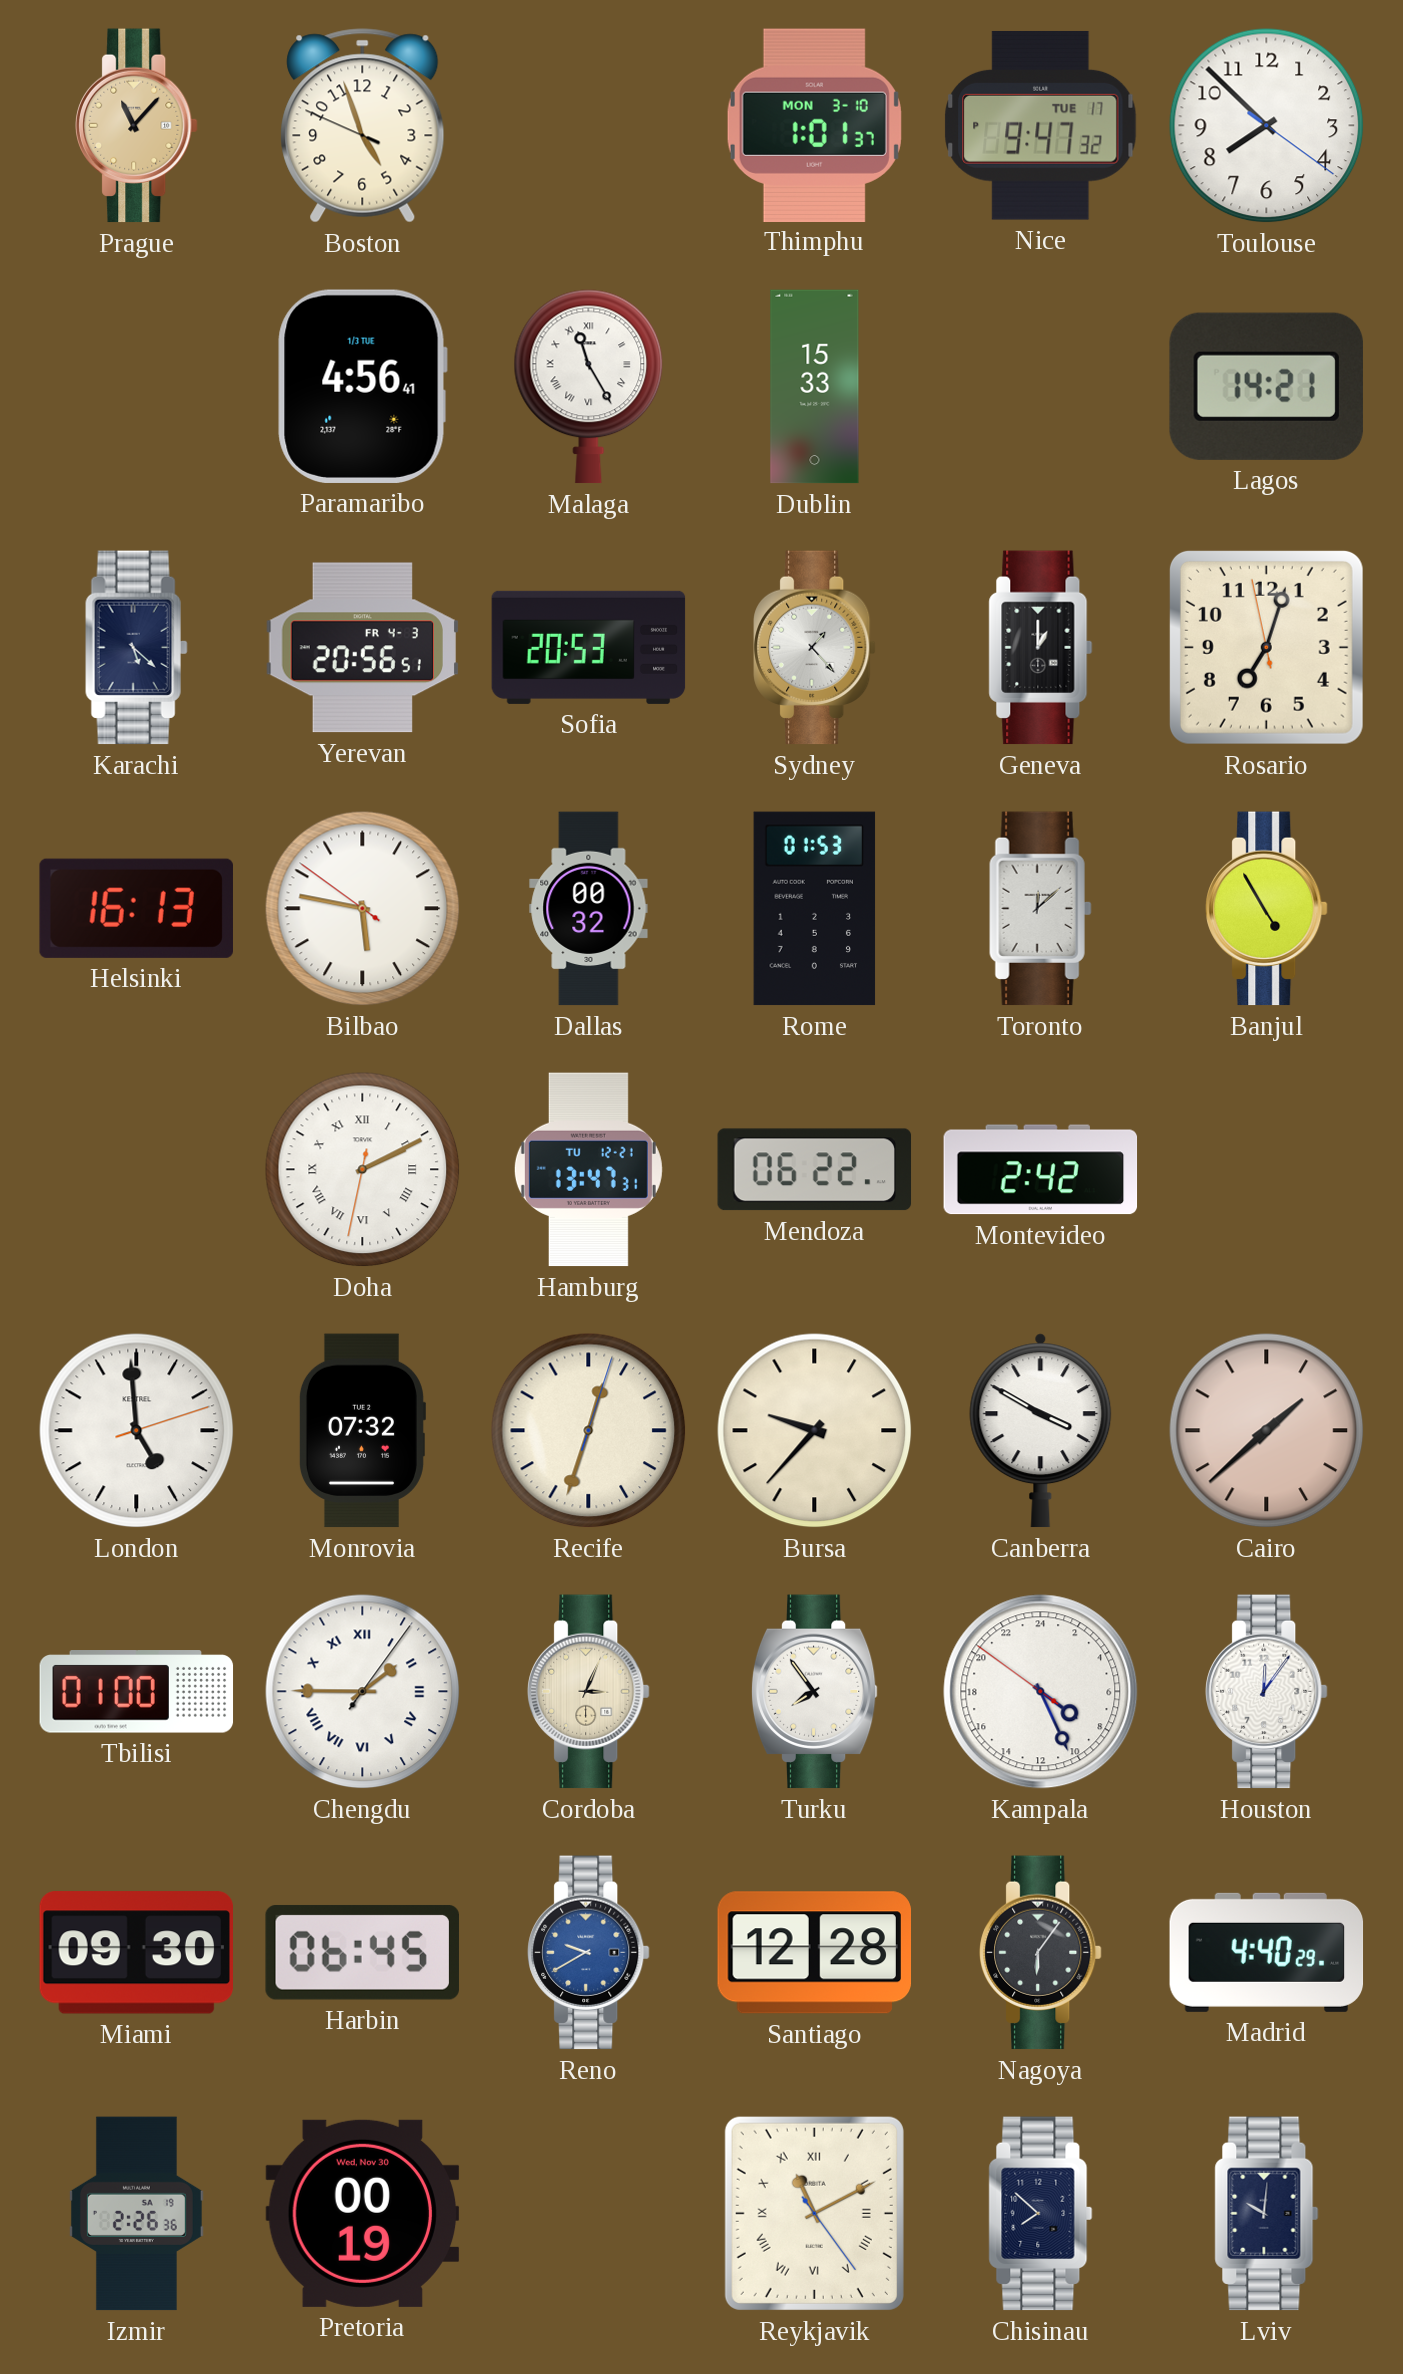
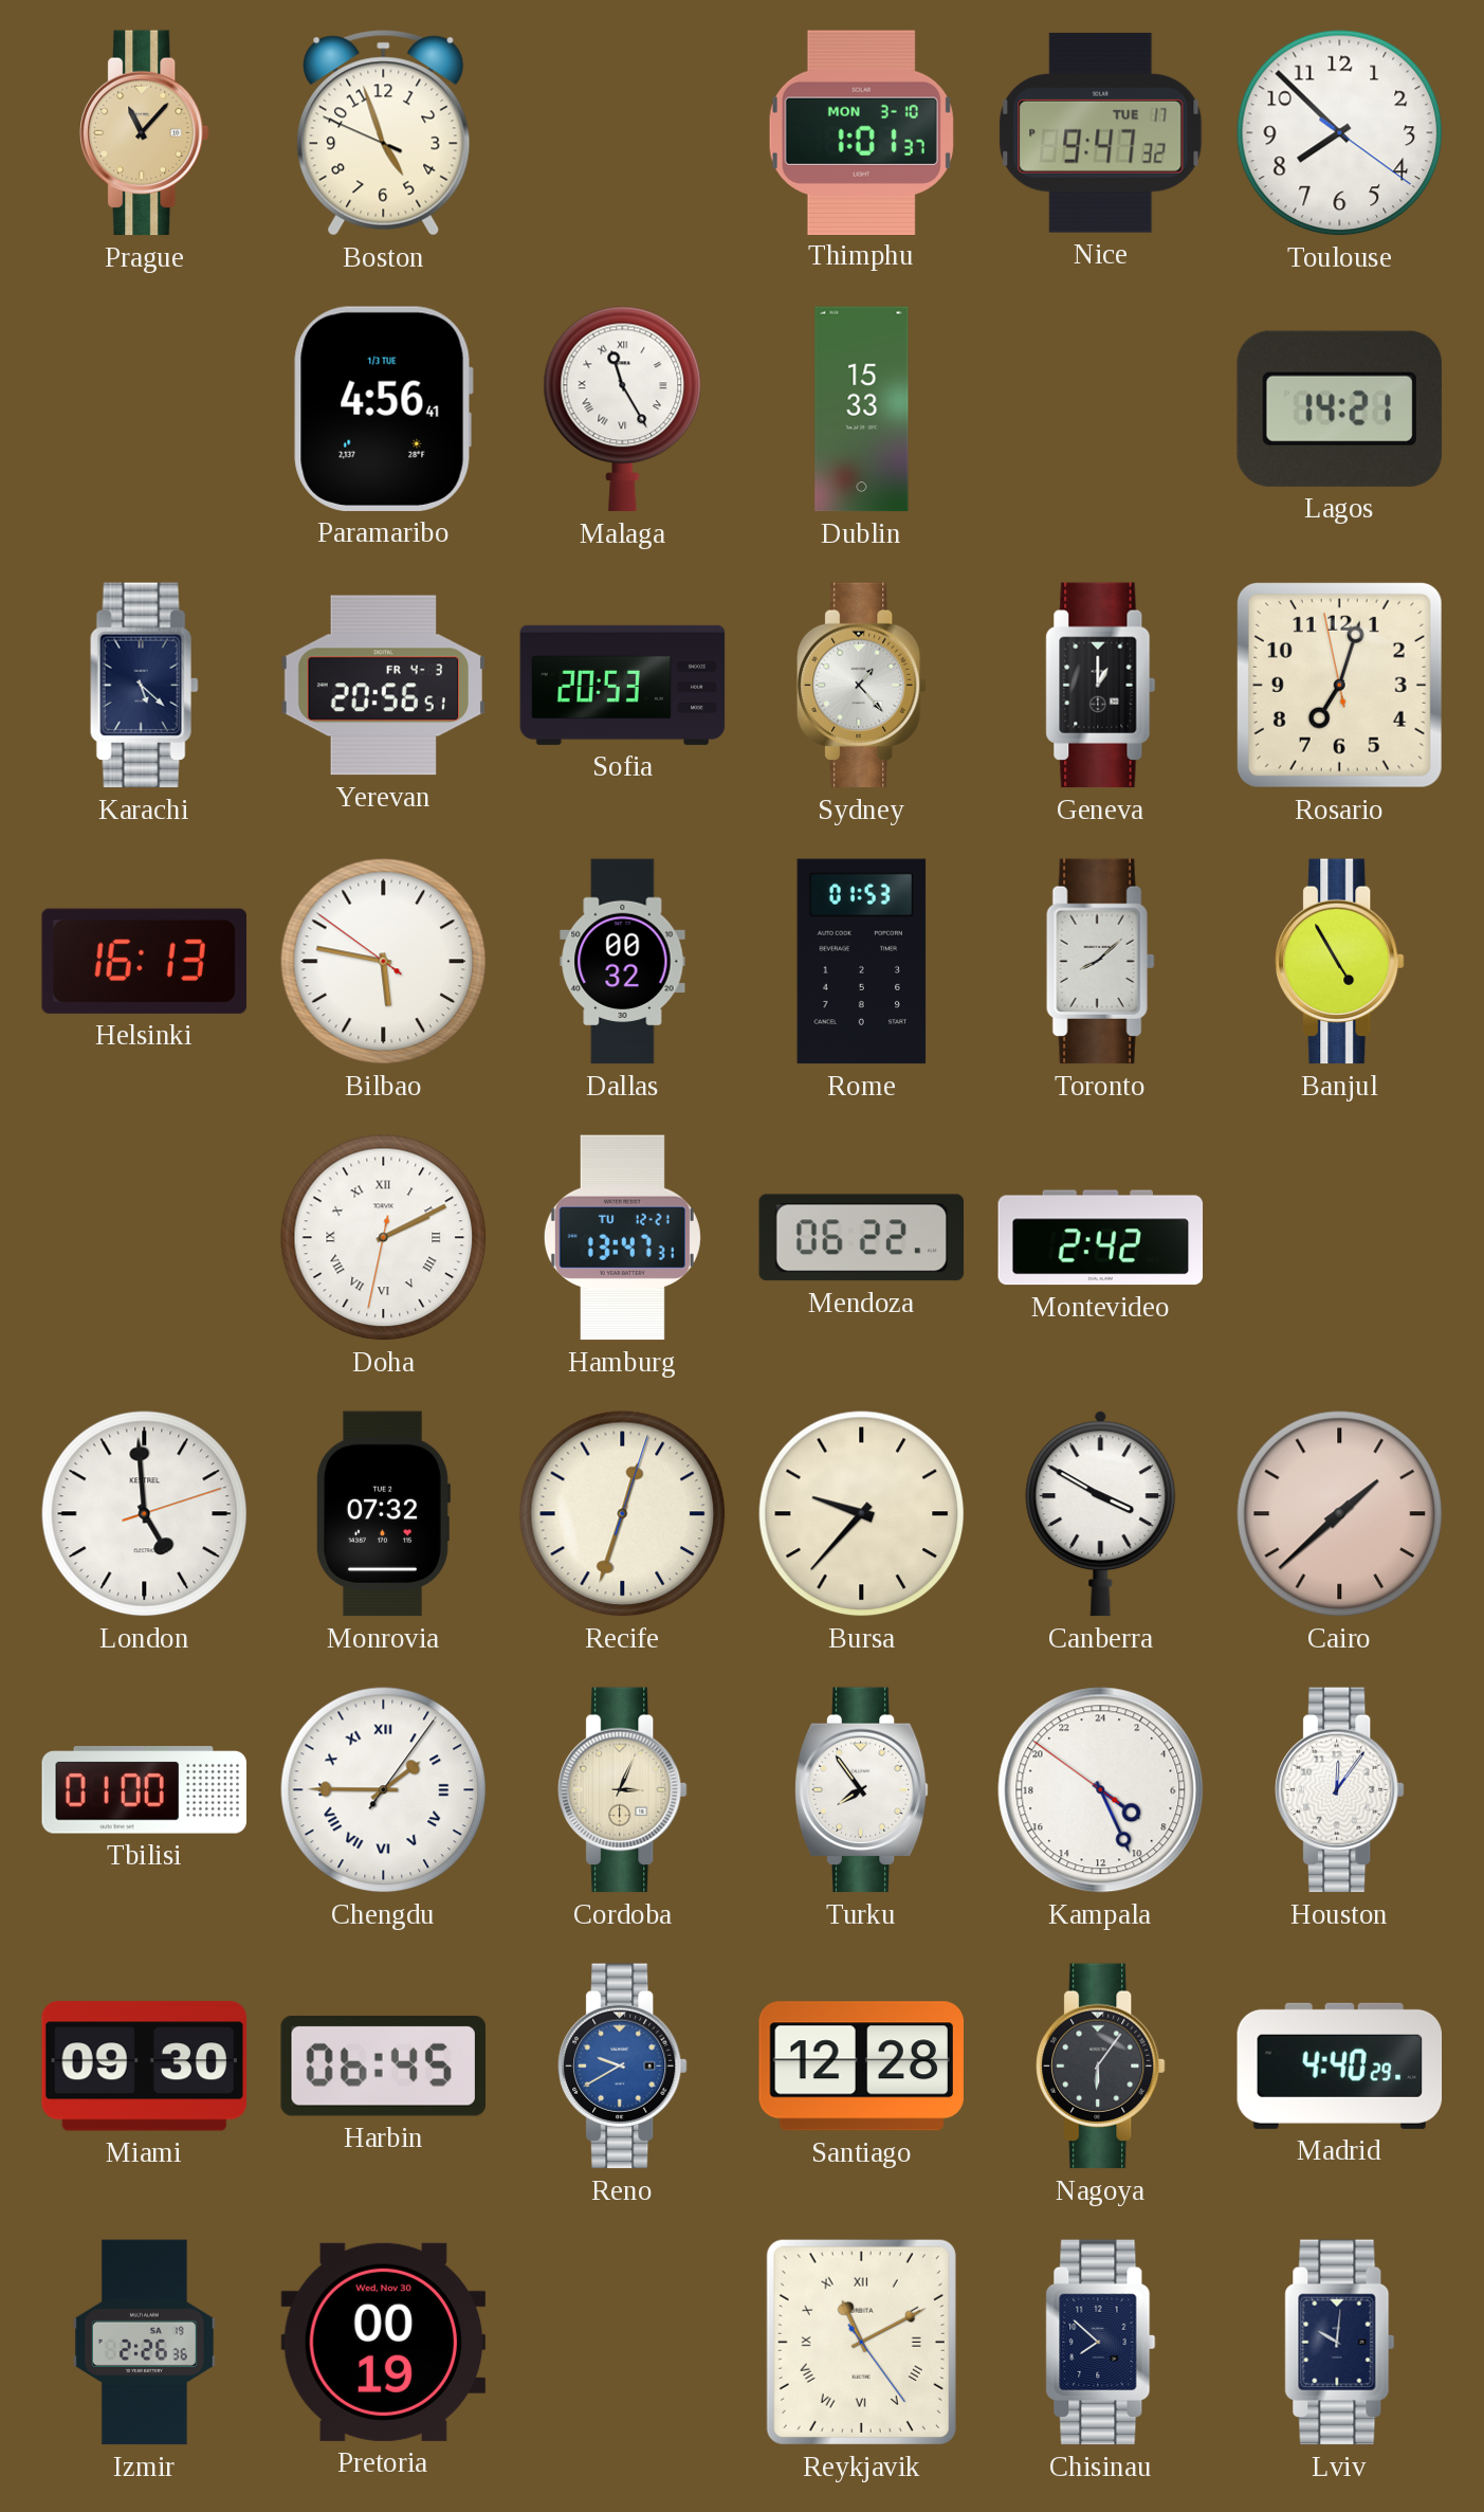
Toronto: 12:08 -> 8:08 (1101, 962)
